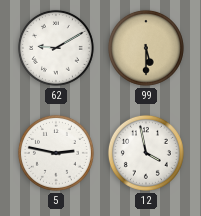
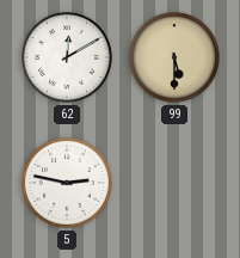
62: 9:10 -> 12:10 (67, 57)
12: 3:58 -> none (146, 153)
